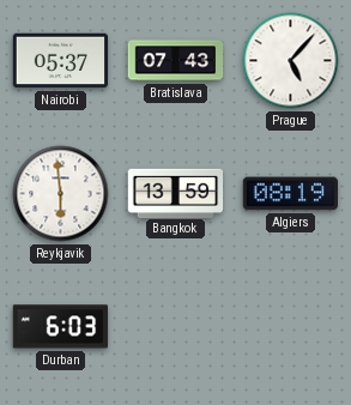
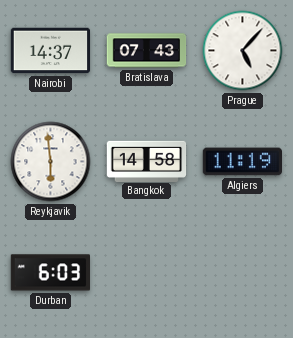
Nairobi: 05:37 -> 14:37 (51, 51)
Bangkok: 13:59 -> 14:58 (147, 161)
Algiers: 08:19 -> 11:19 (242, 162)
